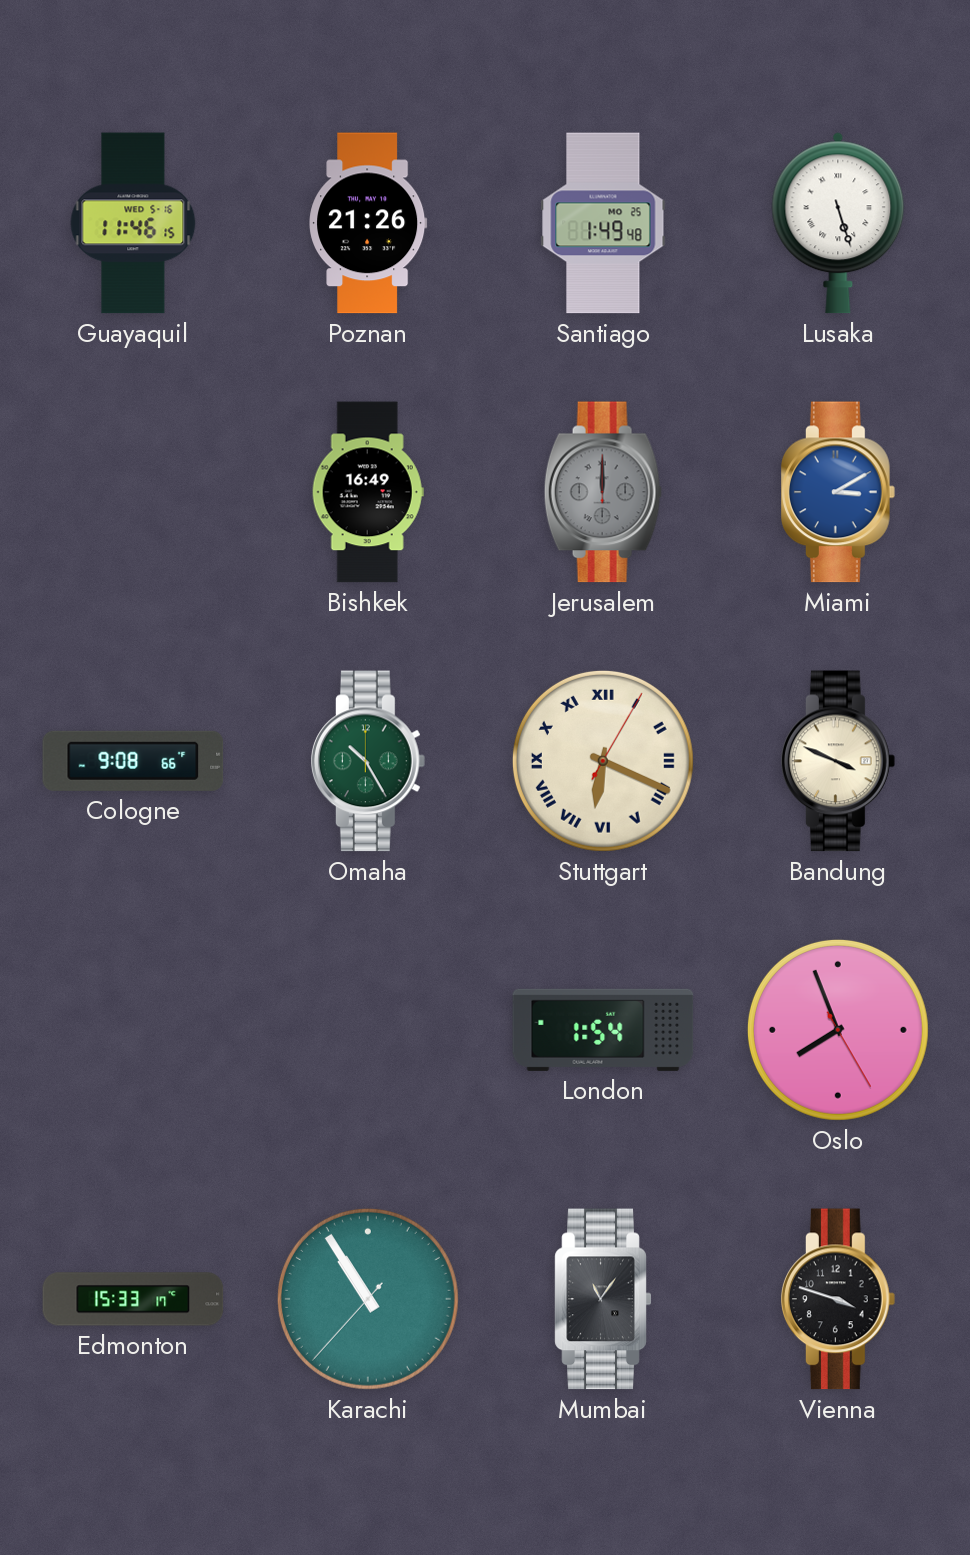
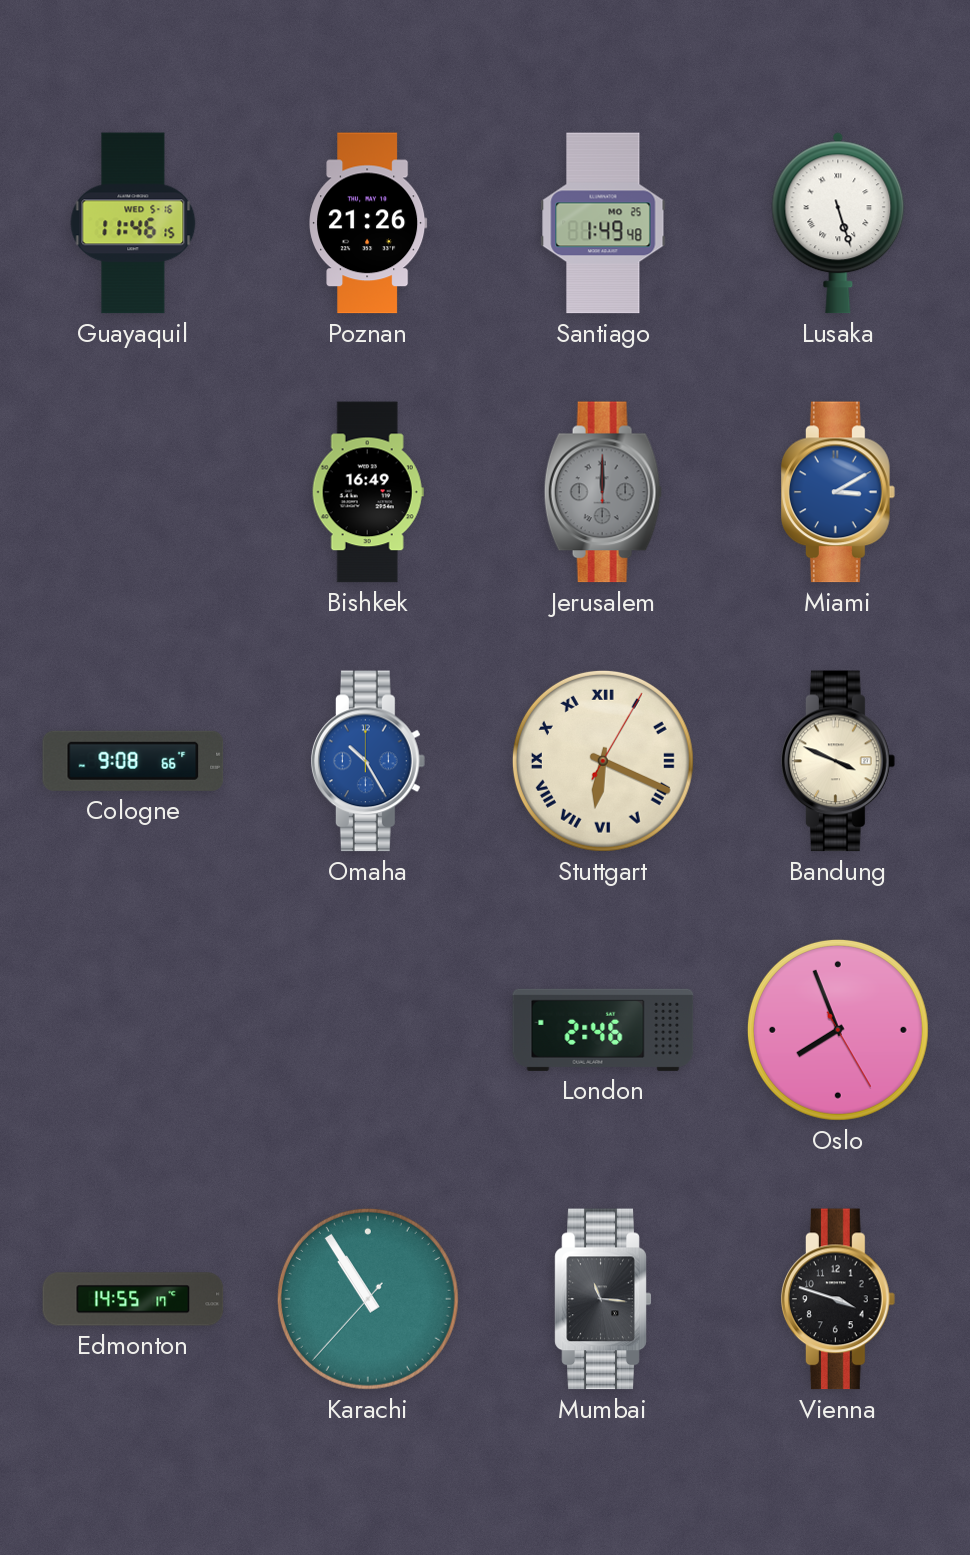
Omaha dial: green -> blue (369, 761)
London: 1:54 -> 2:46 (603, 1030)
Edmonton: 15:33 -> 14:55 (133, 1299)
Mumbai: 11:06 -> 11:16 (603, 1299)
